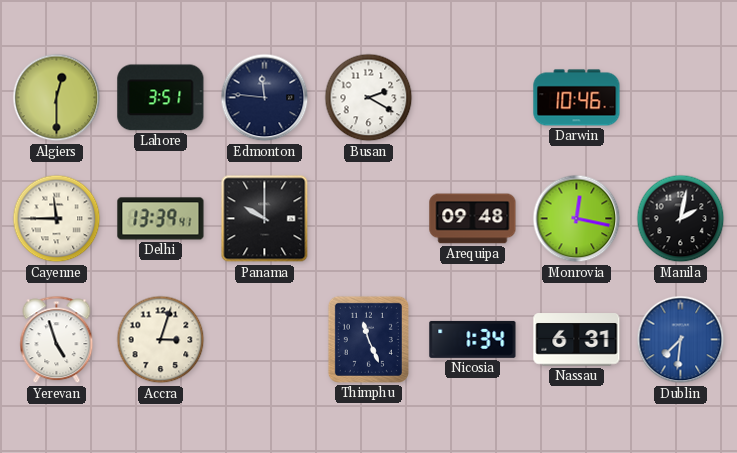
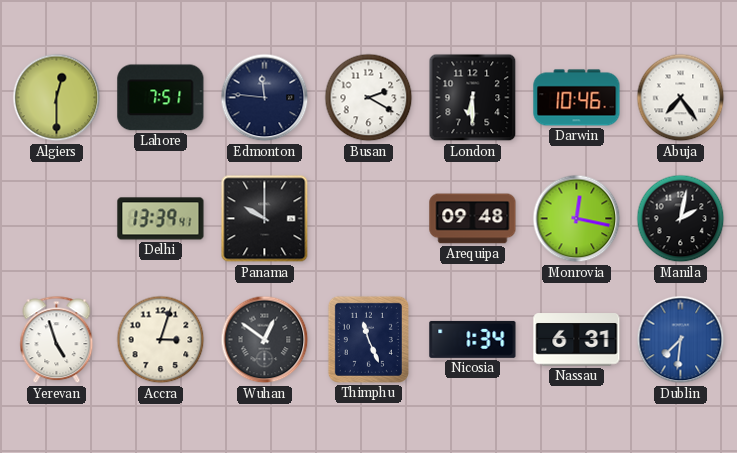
Lahore: 3:51 -> 7:51 (161, 98)
London: none -> 6:30 (473, 98)
Abuja: none -> 7:24 (681, 98)
Cayenne: 11:45 -> none (57, 219)
Wuhan: none -> 12:51 (265, 340)
